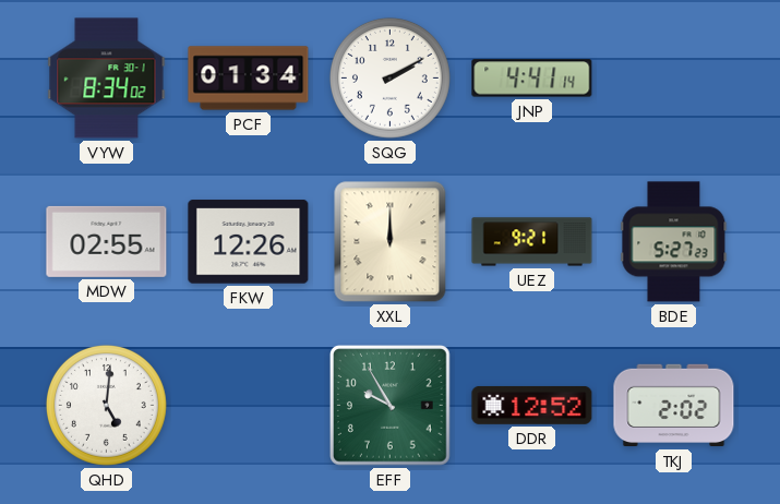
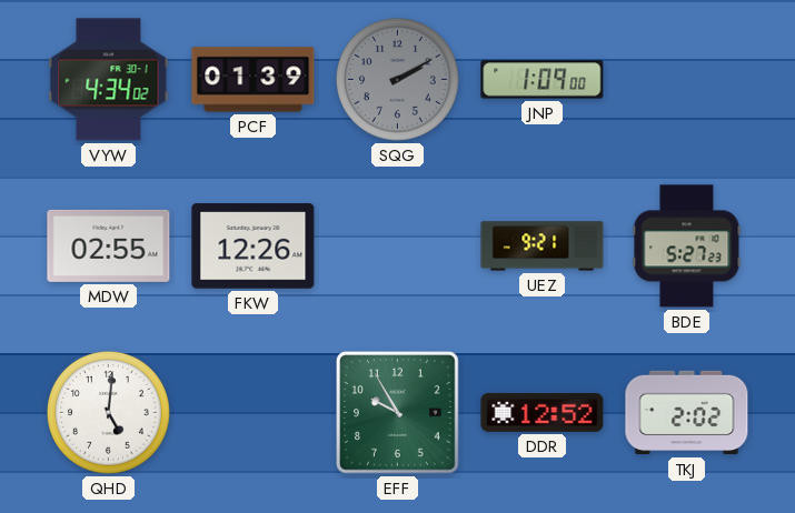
VYW: 8:34 -> 4:34 (109, 80)
PCF: 01:34 -> 01:39 (254, 80)
SQG dial: white -> grey (397, 79)
JNP: 4:41 -> 1:09 (543, 80)
XXL: 12:00 -> none (391, 242)
